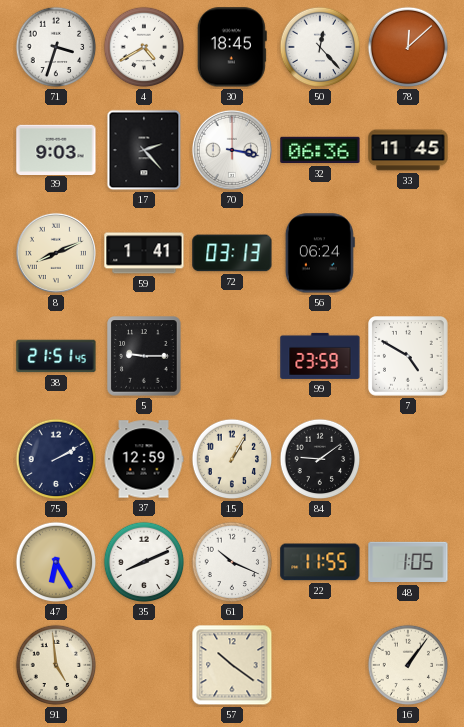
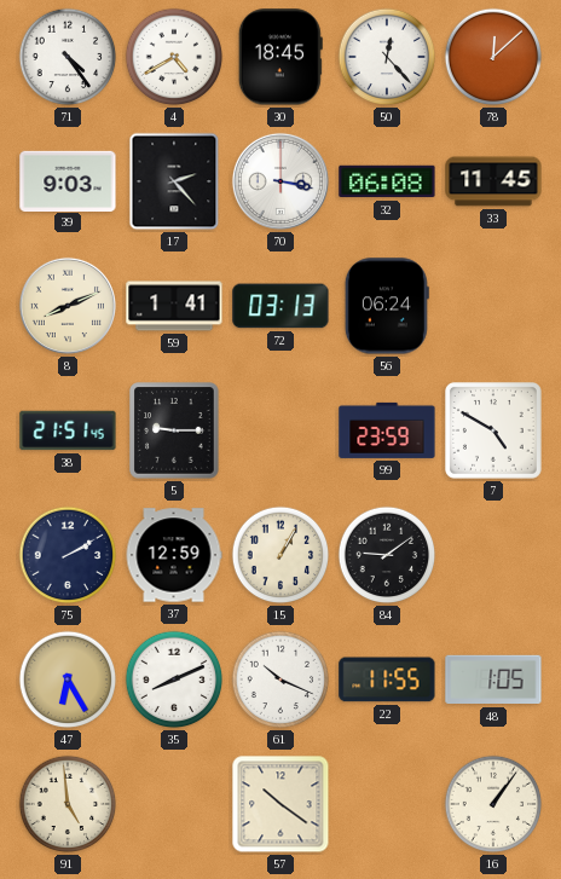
71: 3:33 -> 4:24 (68, 57)
32: 06:36 -> 06:08 (387, 181)
